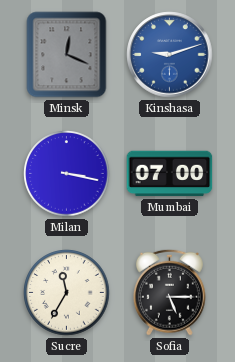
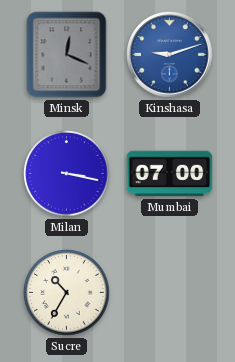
Sucre: 11:35 -> 10:35 (67, 293)
Sofia: 5:15 -> none (169, 292)
